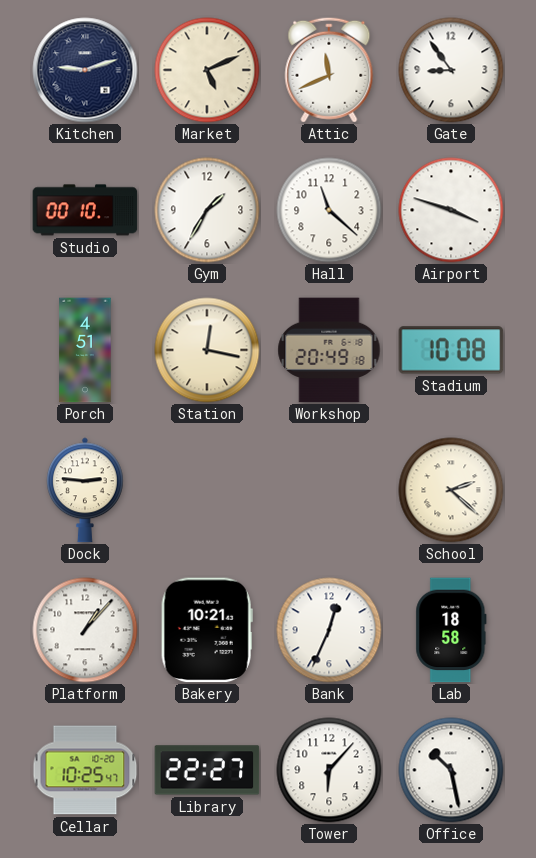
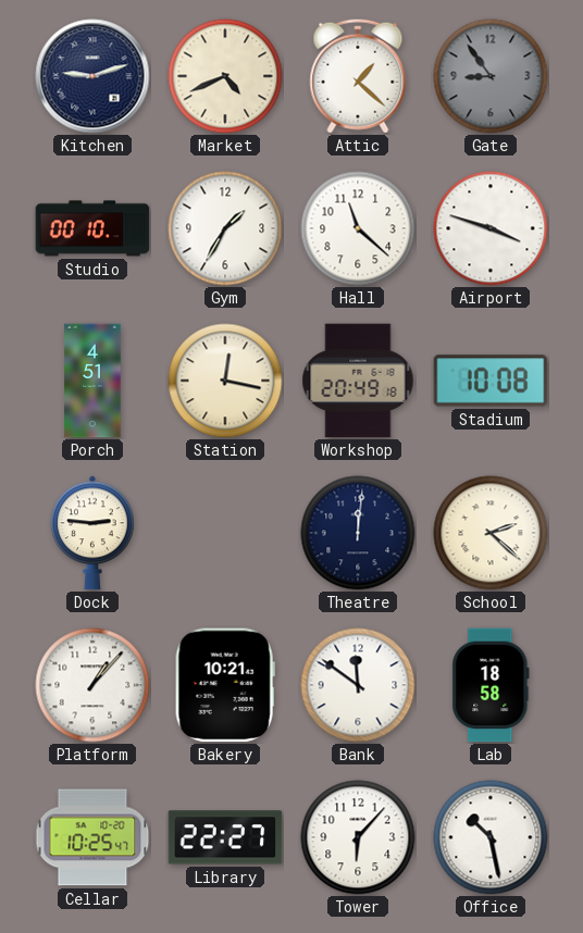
Market: 5:11 -> 4:41 (225, 76)
Attic: 11:41 -> 1:22 (358, 76)
Gate dial: white -> grey (491, 76)
Theatre: none -> 12:01 (358, 533)
Bank: 12:34 -> 11:51 (358, 685)
